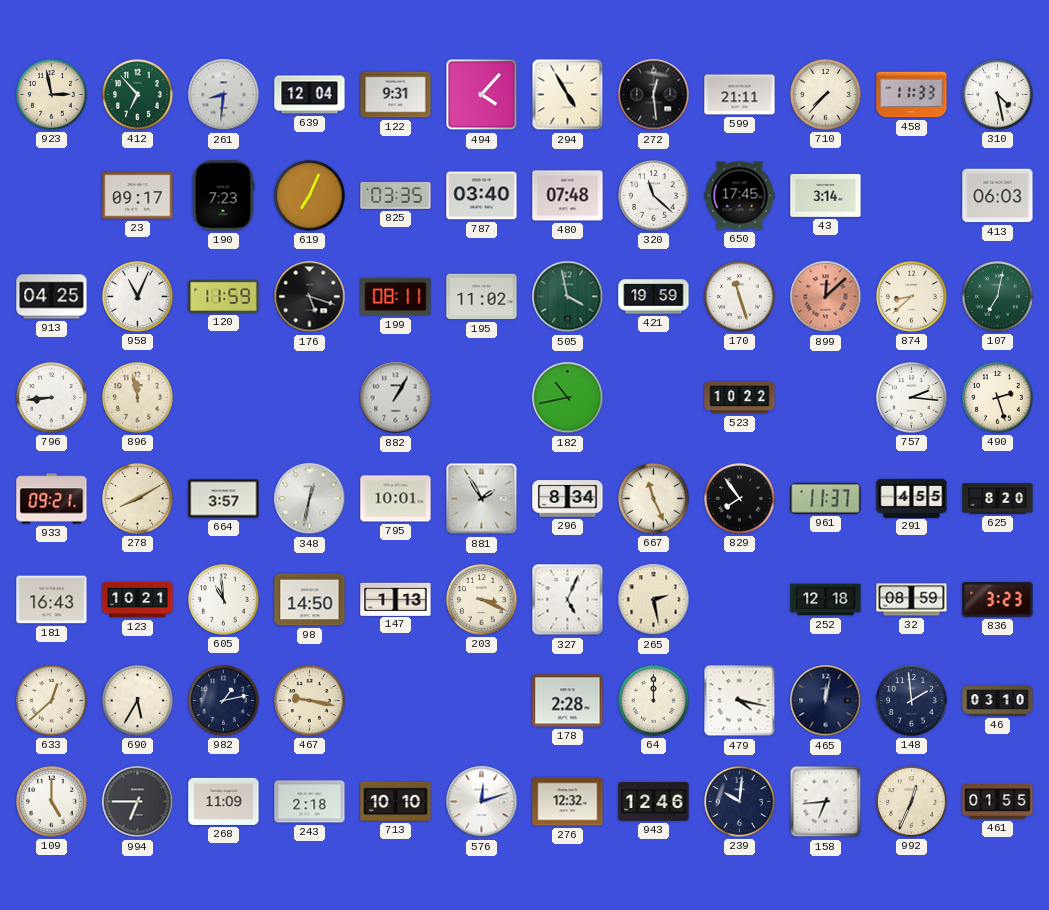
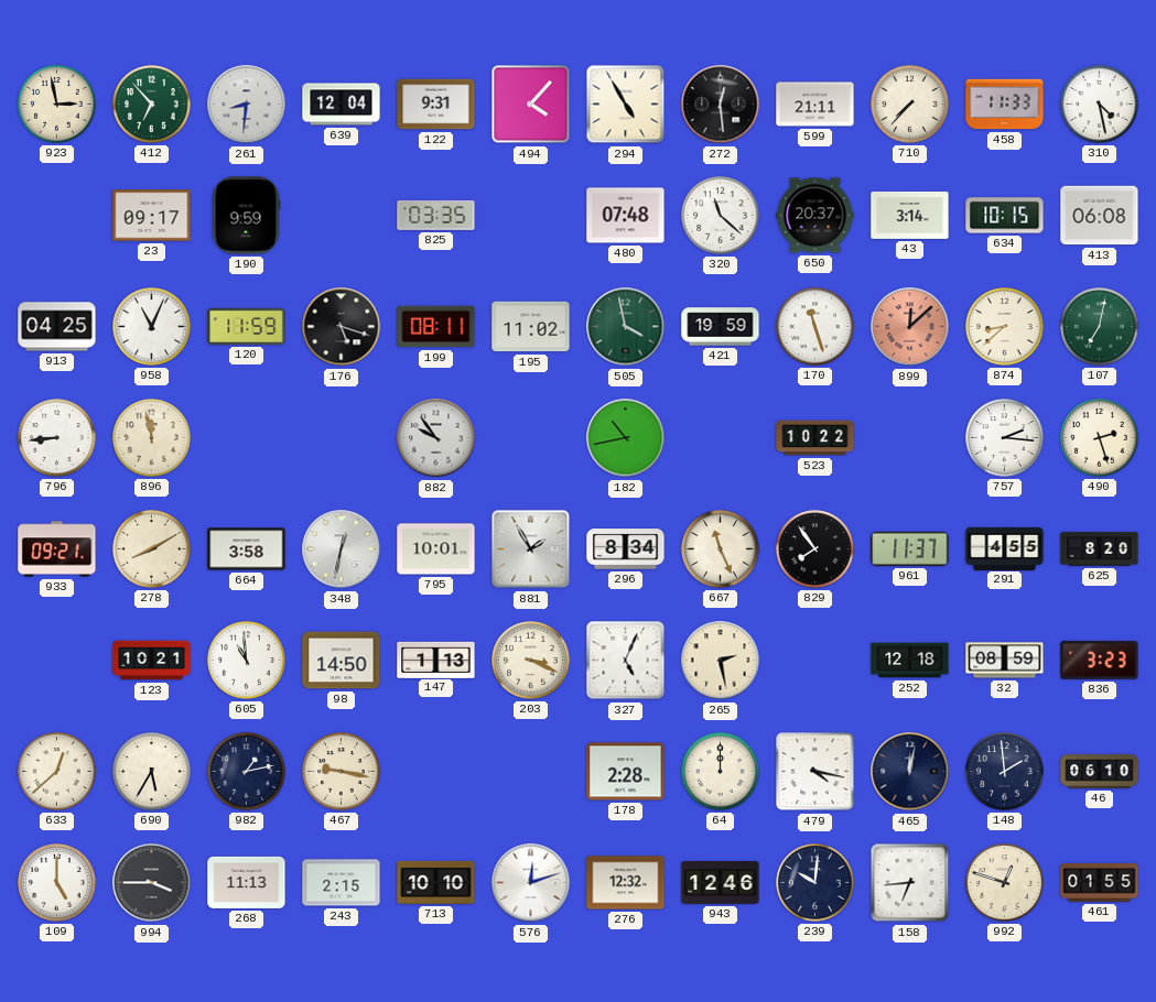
190: 7:23 -> 9:59 (246, 216)
619: 7:04 -> none (310, 196)
787: 03:40 -> none (482, 196)
650: 17:45 -> 20:37 (815, 216)
634: none -> 10:15 (1005, 216)
413: 06:03 -> 06:08 (1100, 216)
882: 1:05 -> 9:54 (436, 438)
664: 3:57 -> 3:58 (247, 549)
181: 16:43 -> none (52, 600)
46: 03:10 -> 06:10 (1100, 772)
994: 6:45 -> 3:45 (152, 883)
268: 11:09 -> 11:13 (247, 882)
243: 2:18 -> 2:15 (342, 883)
992: 12:34 -> 12:48 (1005, 883)
